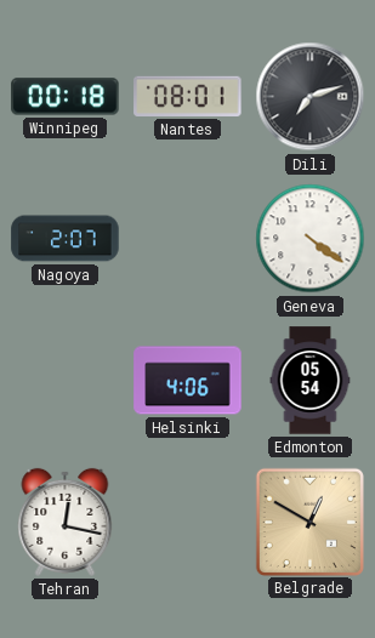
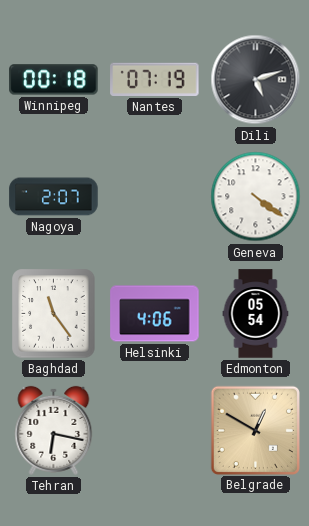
Nantes: 08:01 -> 07:19 (155, 79)
Dili: 7:12 -> 5:12 (256, 80)
Baghdad: none -> 11:24 (54, 314)
Tehran: 12:17 -> 6:17 (54, 430)
